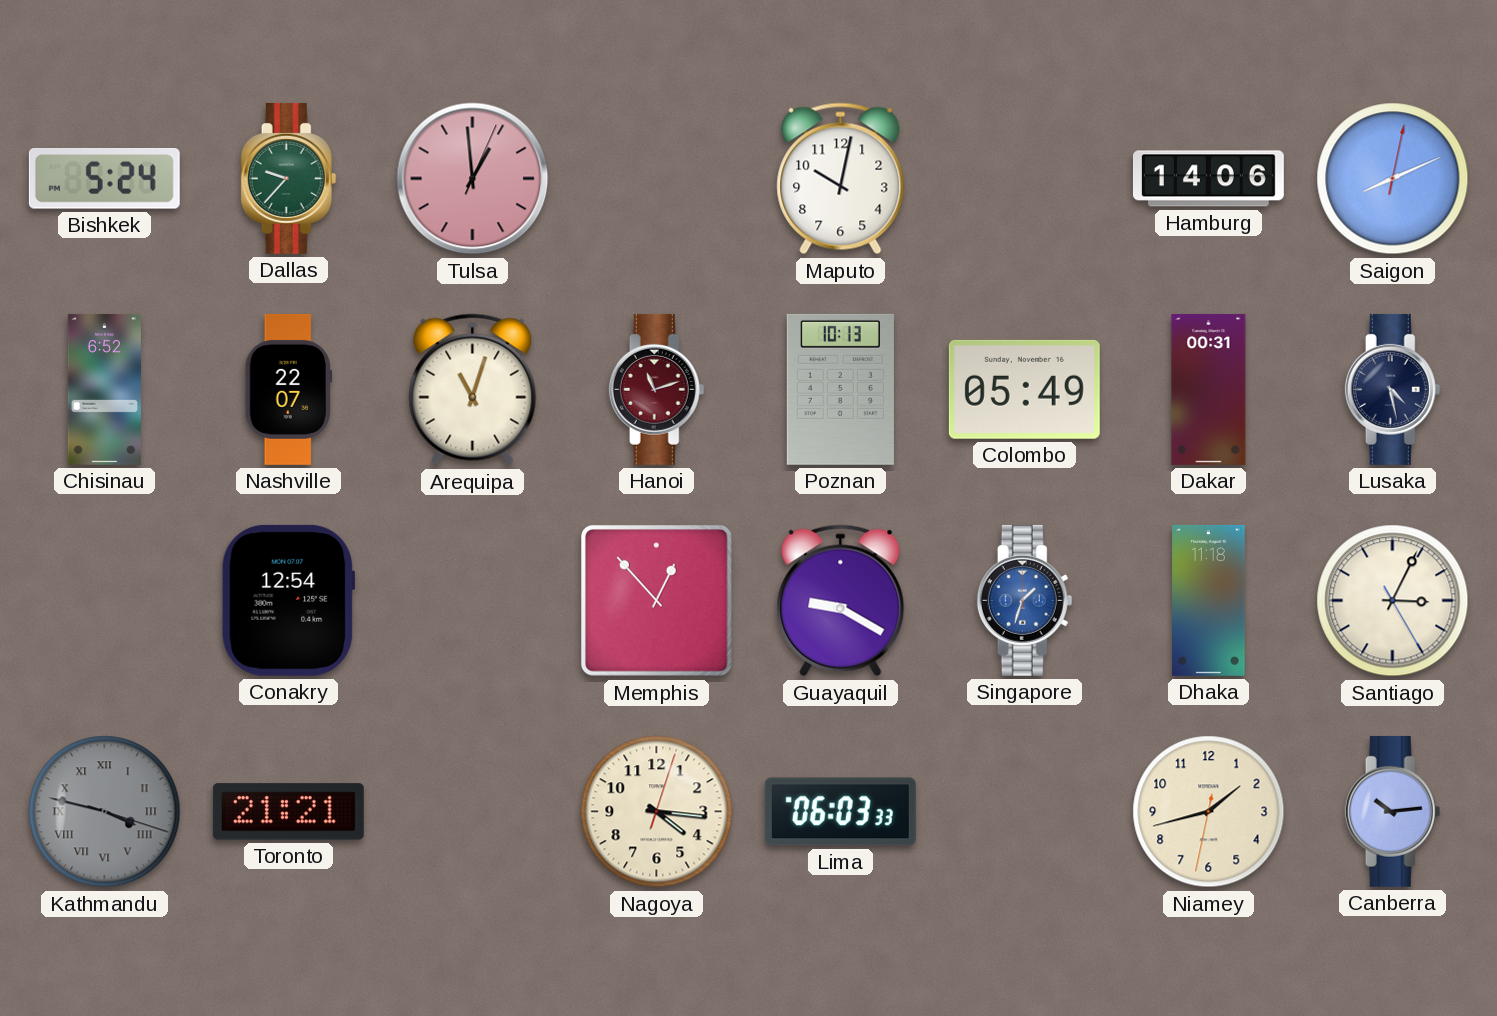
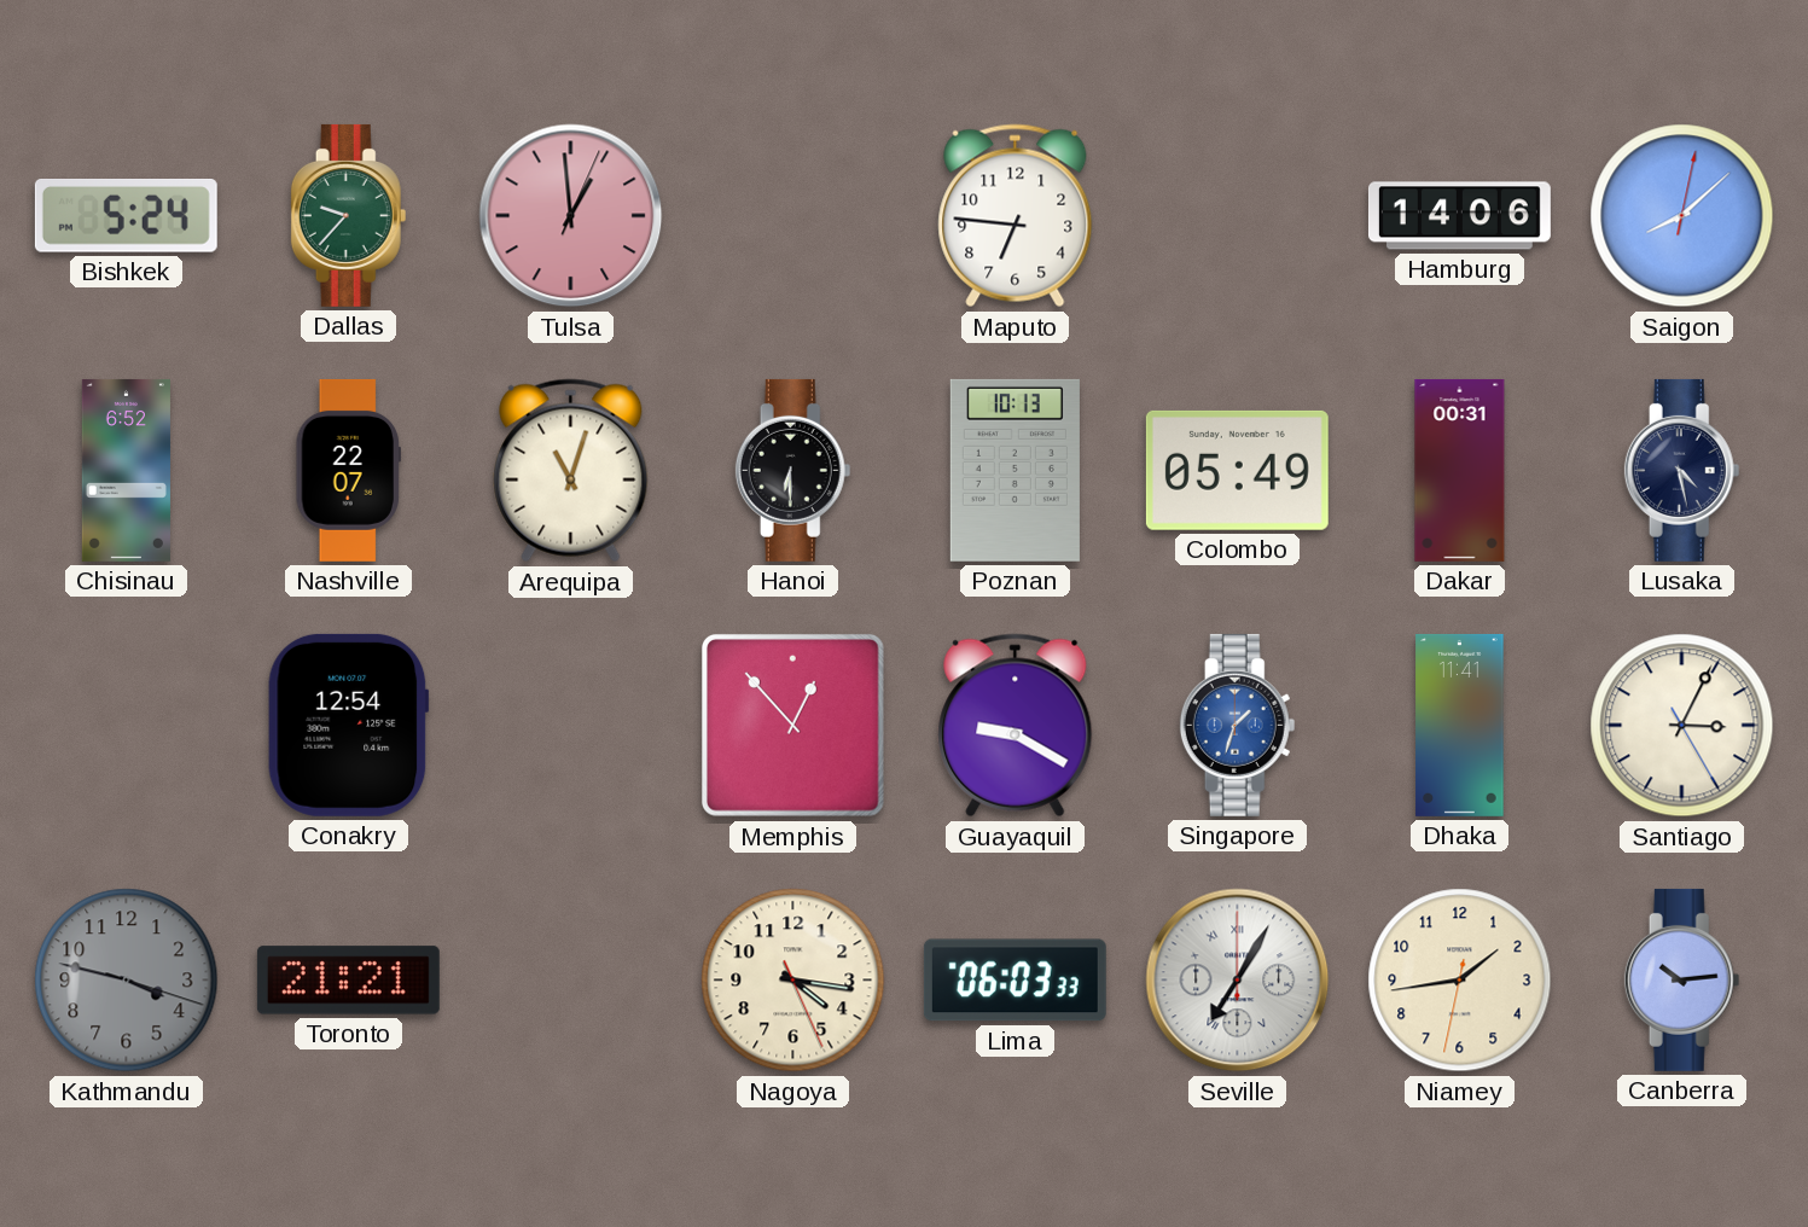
Maputo: 10:02 -> 6:46 (1016, 216)
Saigon: 8:11 -> 8:08 (1682, 216)
Hanoi: 11:12 -> 6:30 (793, 470)
Hanoi dial: burgundy -> black (793, 470)
Dhaka: 11:18 -> 11:41 (1460, 725)
Kathmandu numerals: Roman -> Arabic (127, 981)
Nagoya: 4:16:03 -> 4:16:26 (793, 981)
Seville: none -> 7:05 (1238, 981)
Niamey: 1:42 -> 1:43 (1460, 981)
